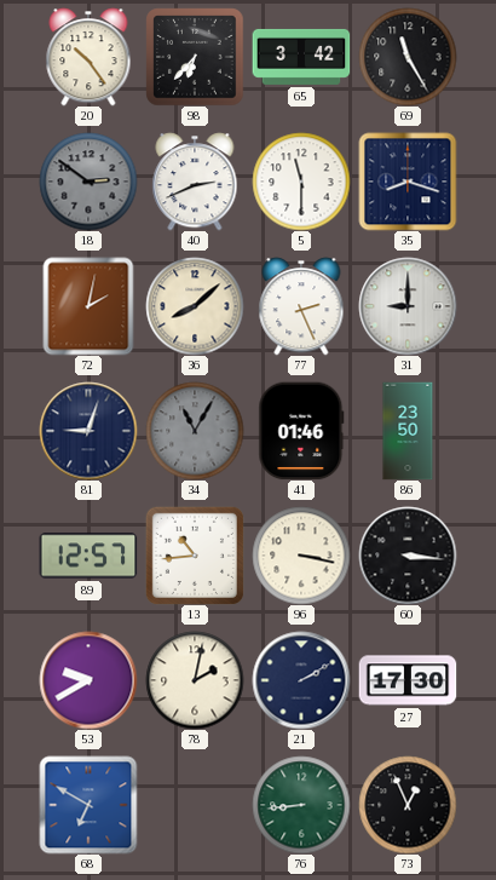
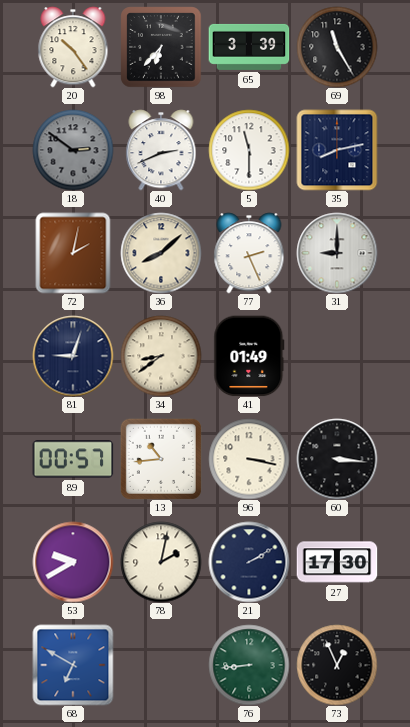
65: 3:42 -> 3:39 (249, 47)
35: 8:18 -> 8:13 (337, 150)
34: 11:05 -> 8:39 (161, 356)
34 dial: grey -> cream (161, 356)
41: 01:46 -> 01:49 (249, 356)
86: 23:50 -> none (408, 431)
89: 12:57 -> 00:57 (73, 459)
